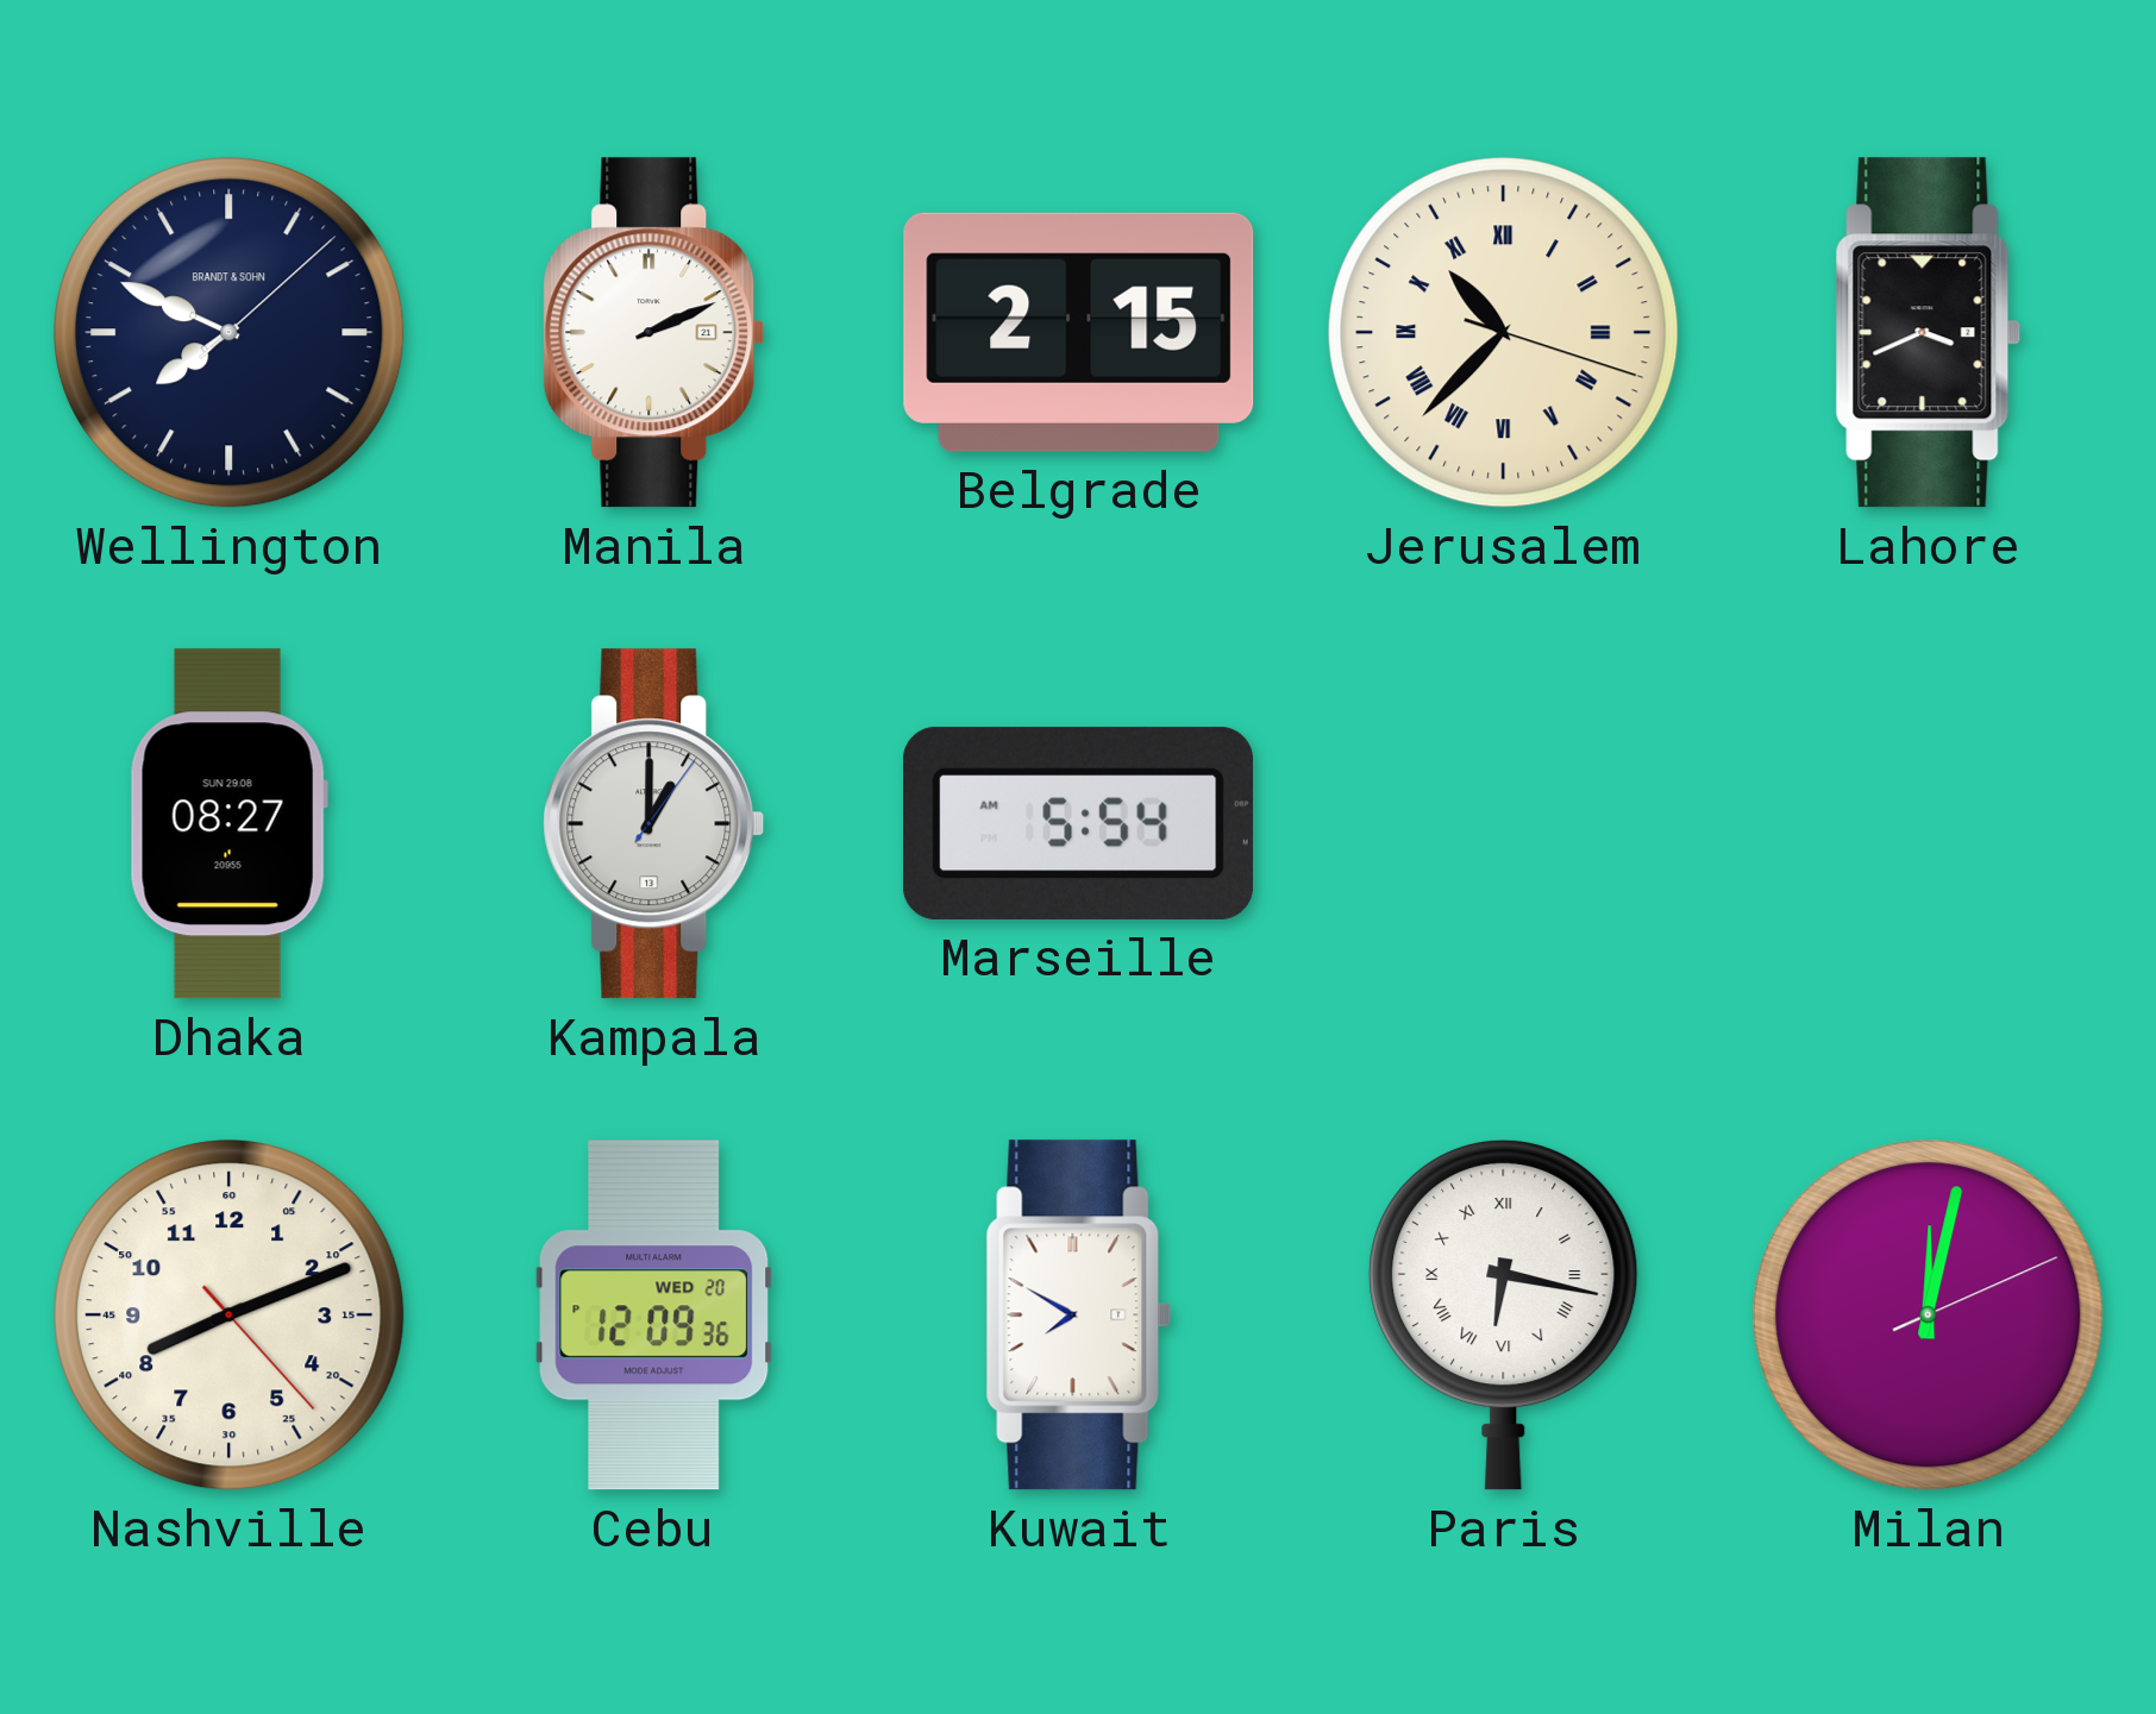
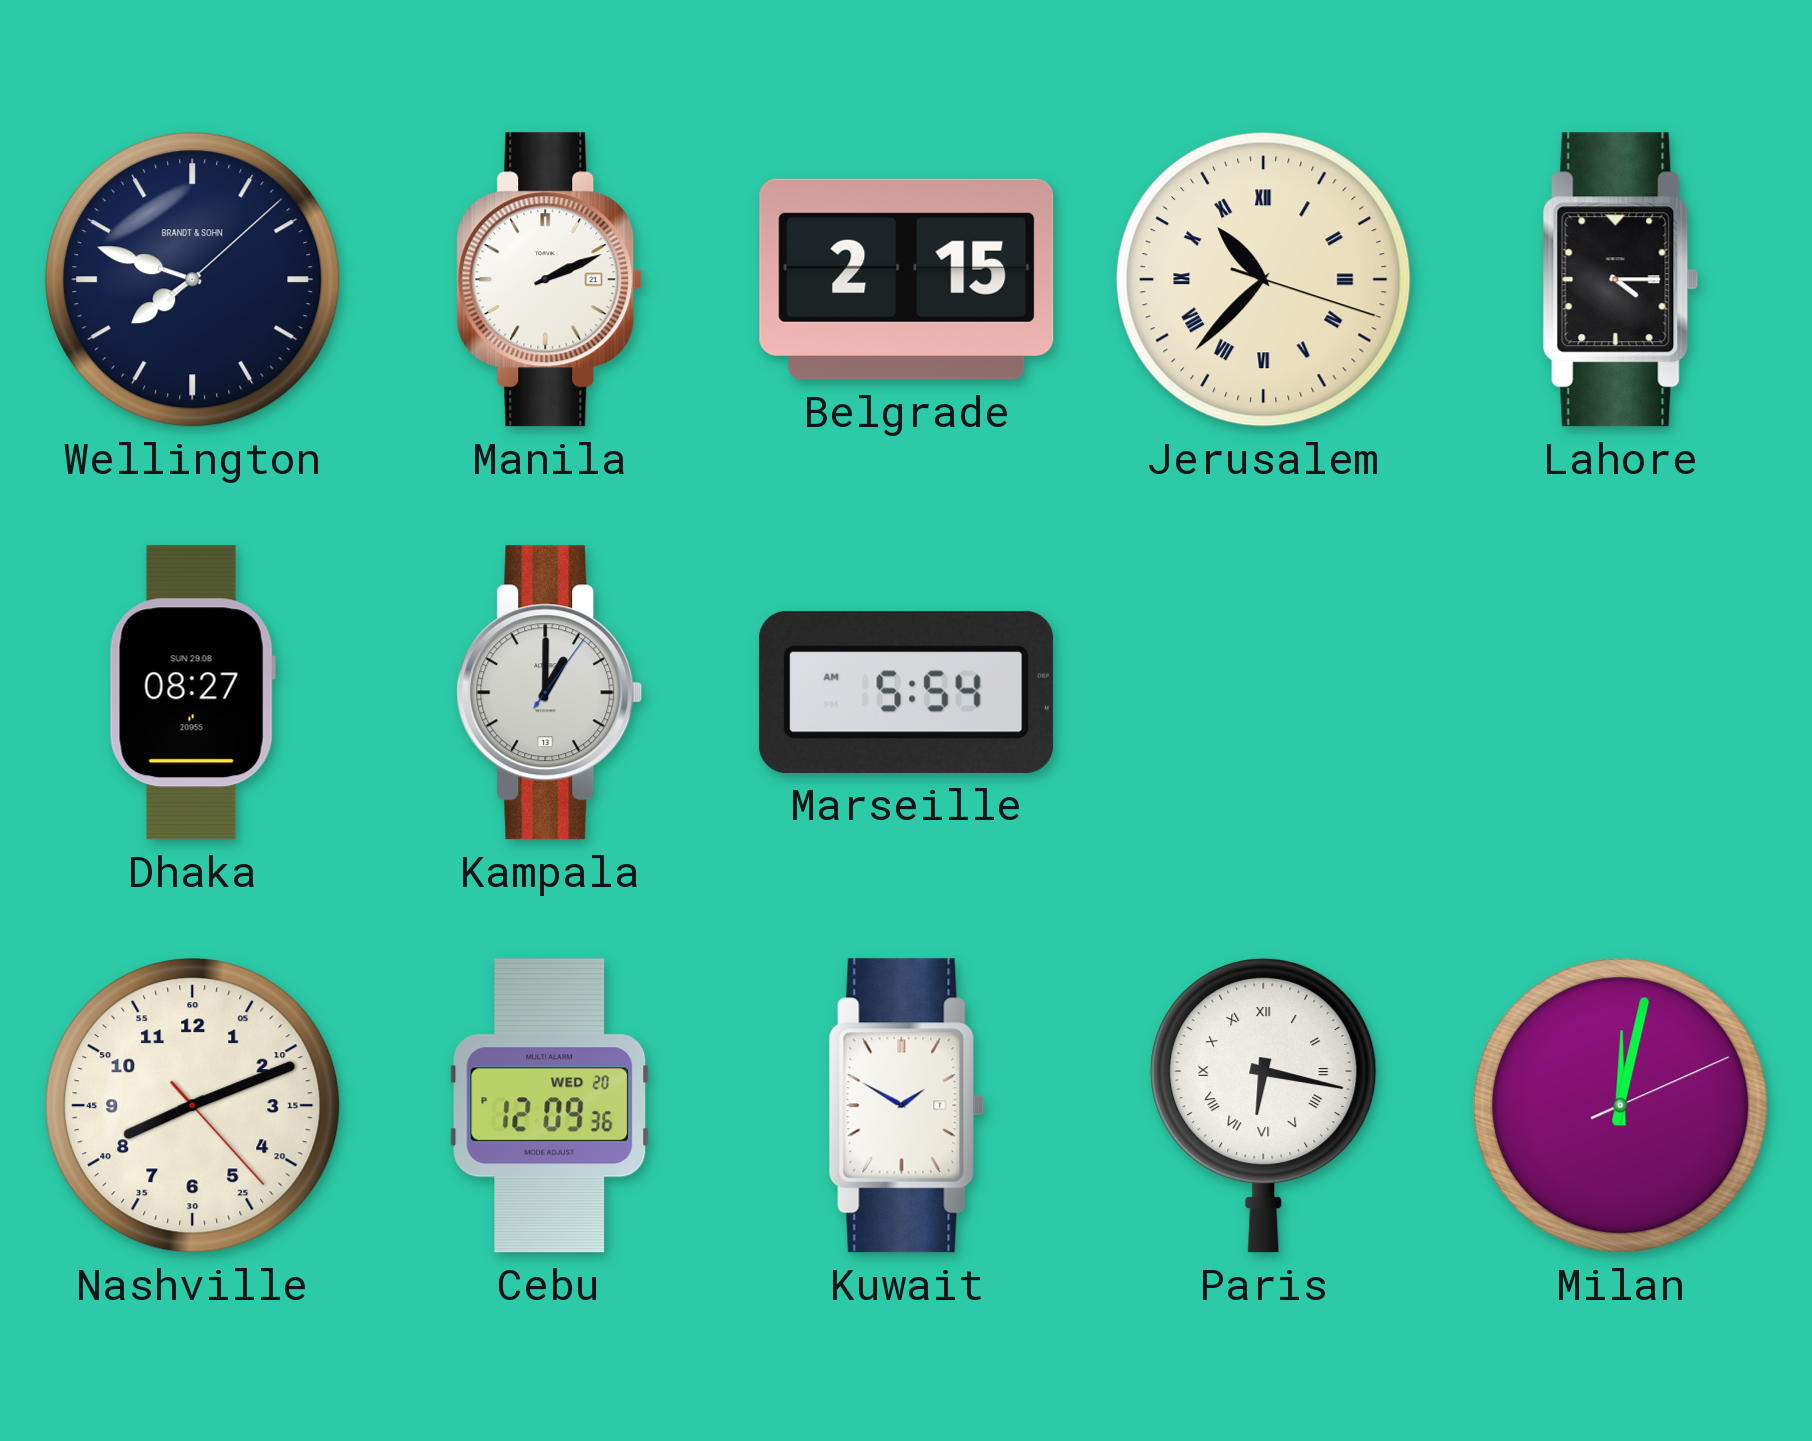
Wellington: 7:49 -> 7:48 (193, 280)
Lahore: 3:41 -> 4:15 (1621, 280)
Kuwait: 7:50 -> 1:50 (907, 1106)
